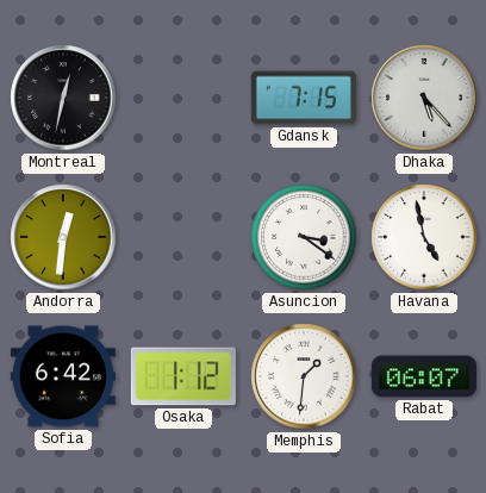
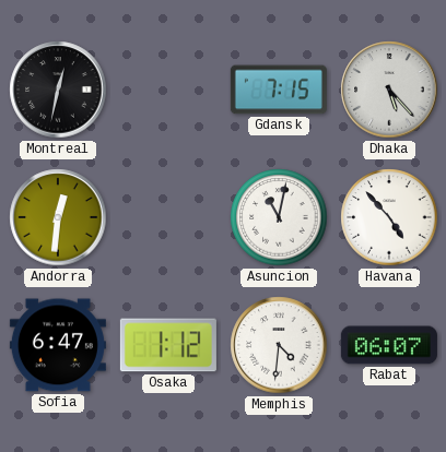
Asuncion: 3:21 -> 11:02 (279, 217)
Havana: 4:58 -> 4:53 (389, 217)
Sofia: 6:42 -> 6:47 (58, 345)
Memphis: 1:31 -> 4:31 (279, 345)
